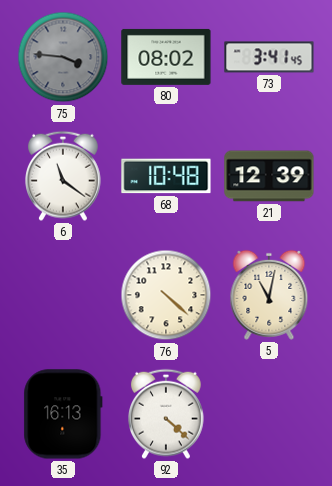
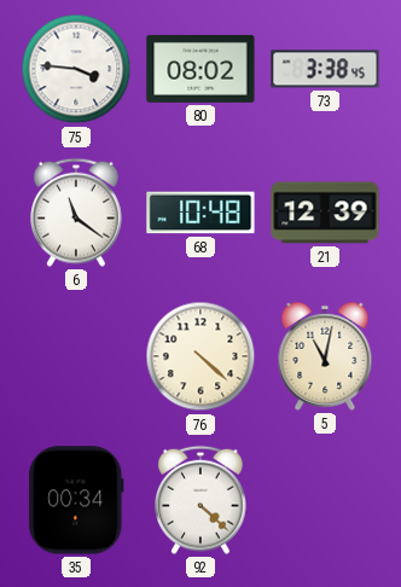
75 dial: grey -> white (76, 69)
73: 3:41 -> 3:38 (325, 69)
35: 16:13 -> 00:34 (76, 500)
